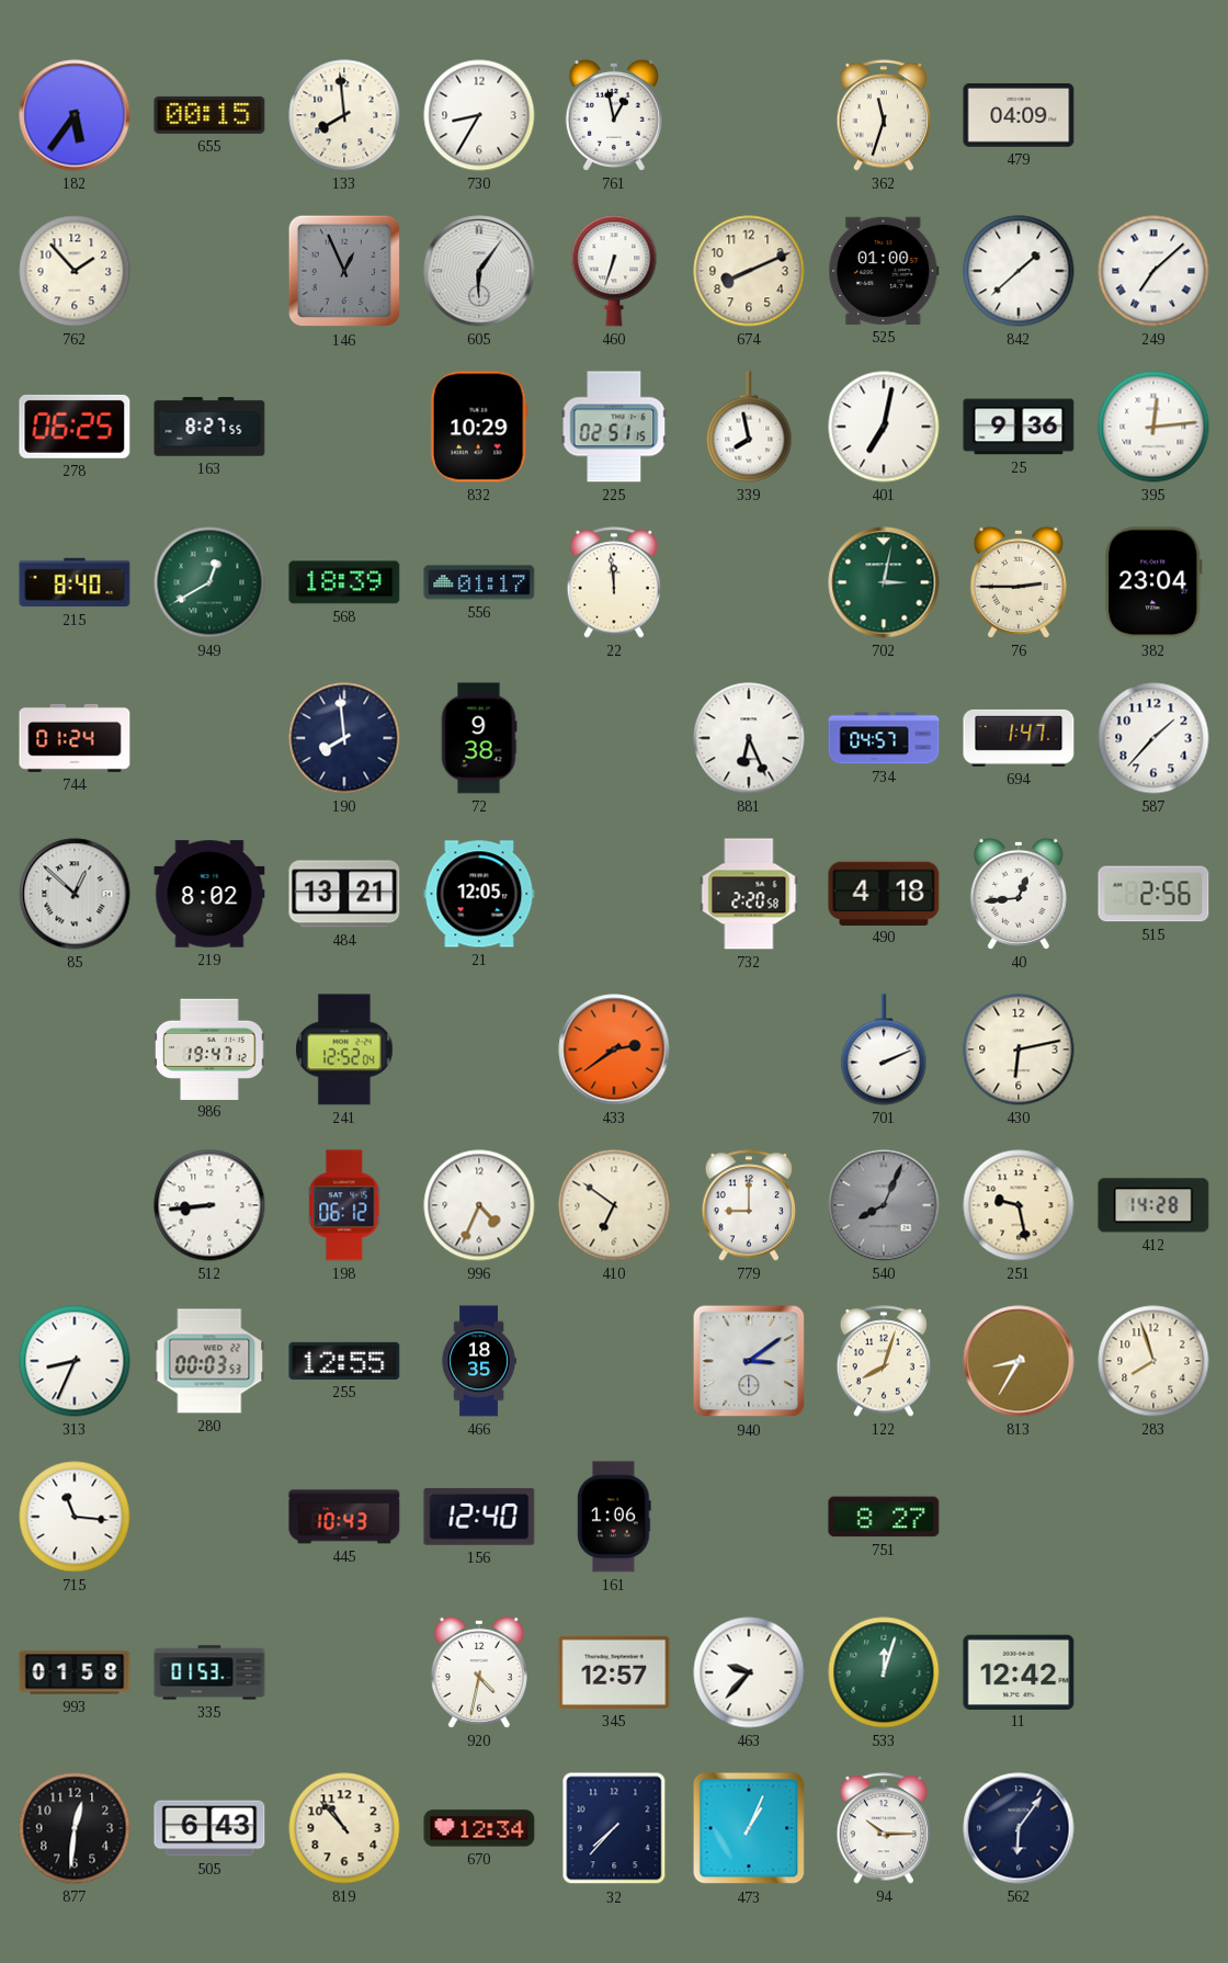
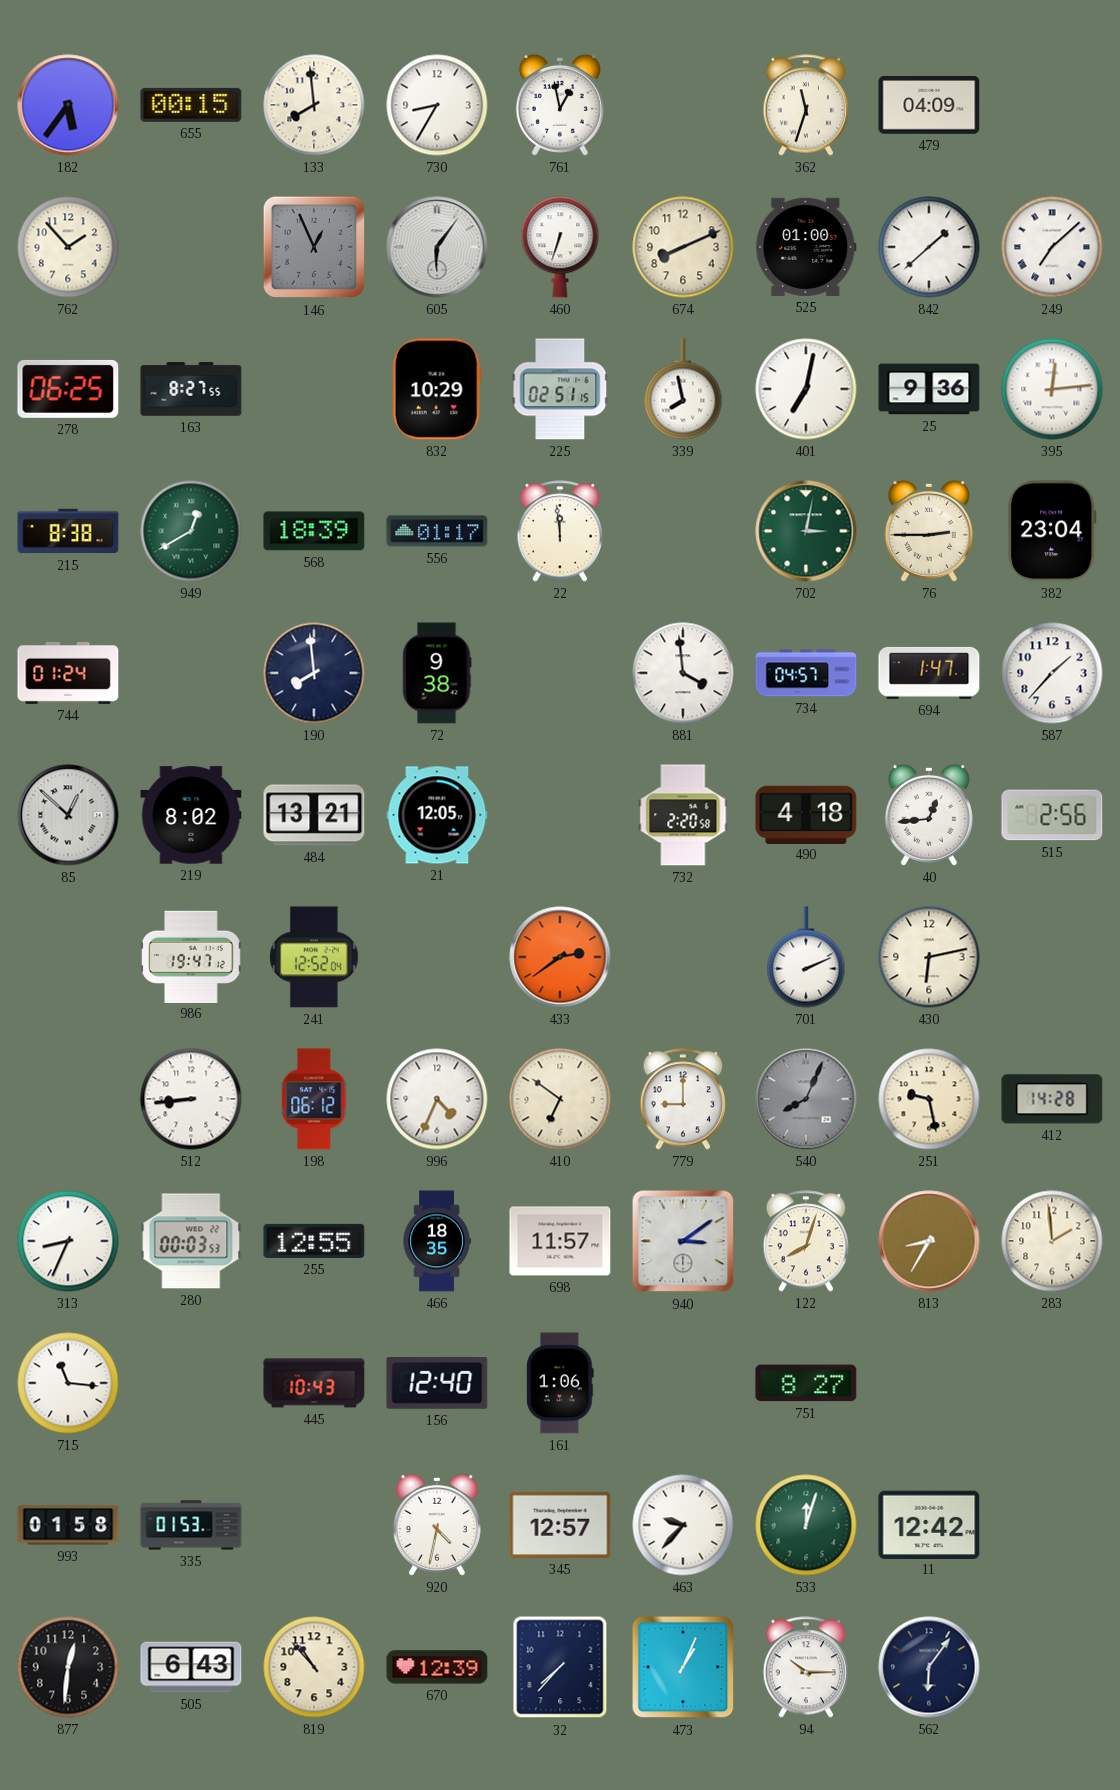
215: 8:40 -> 8:38 (68, 531)
881: 6:26 -> 3:59 (683, 673)
698: none -> 11:57 (560, 1241)
283: 7:57 -> 1:59 (1052, 1241)
670: 12:34 -> 12:39 (437, 1667)
